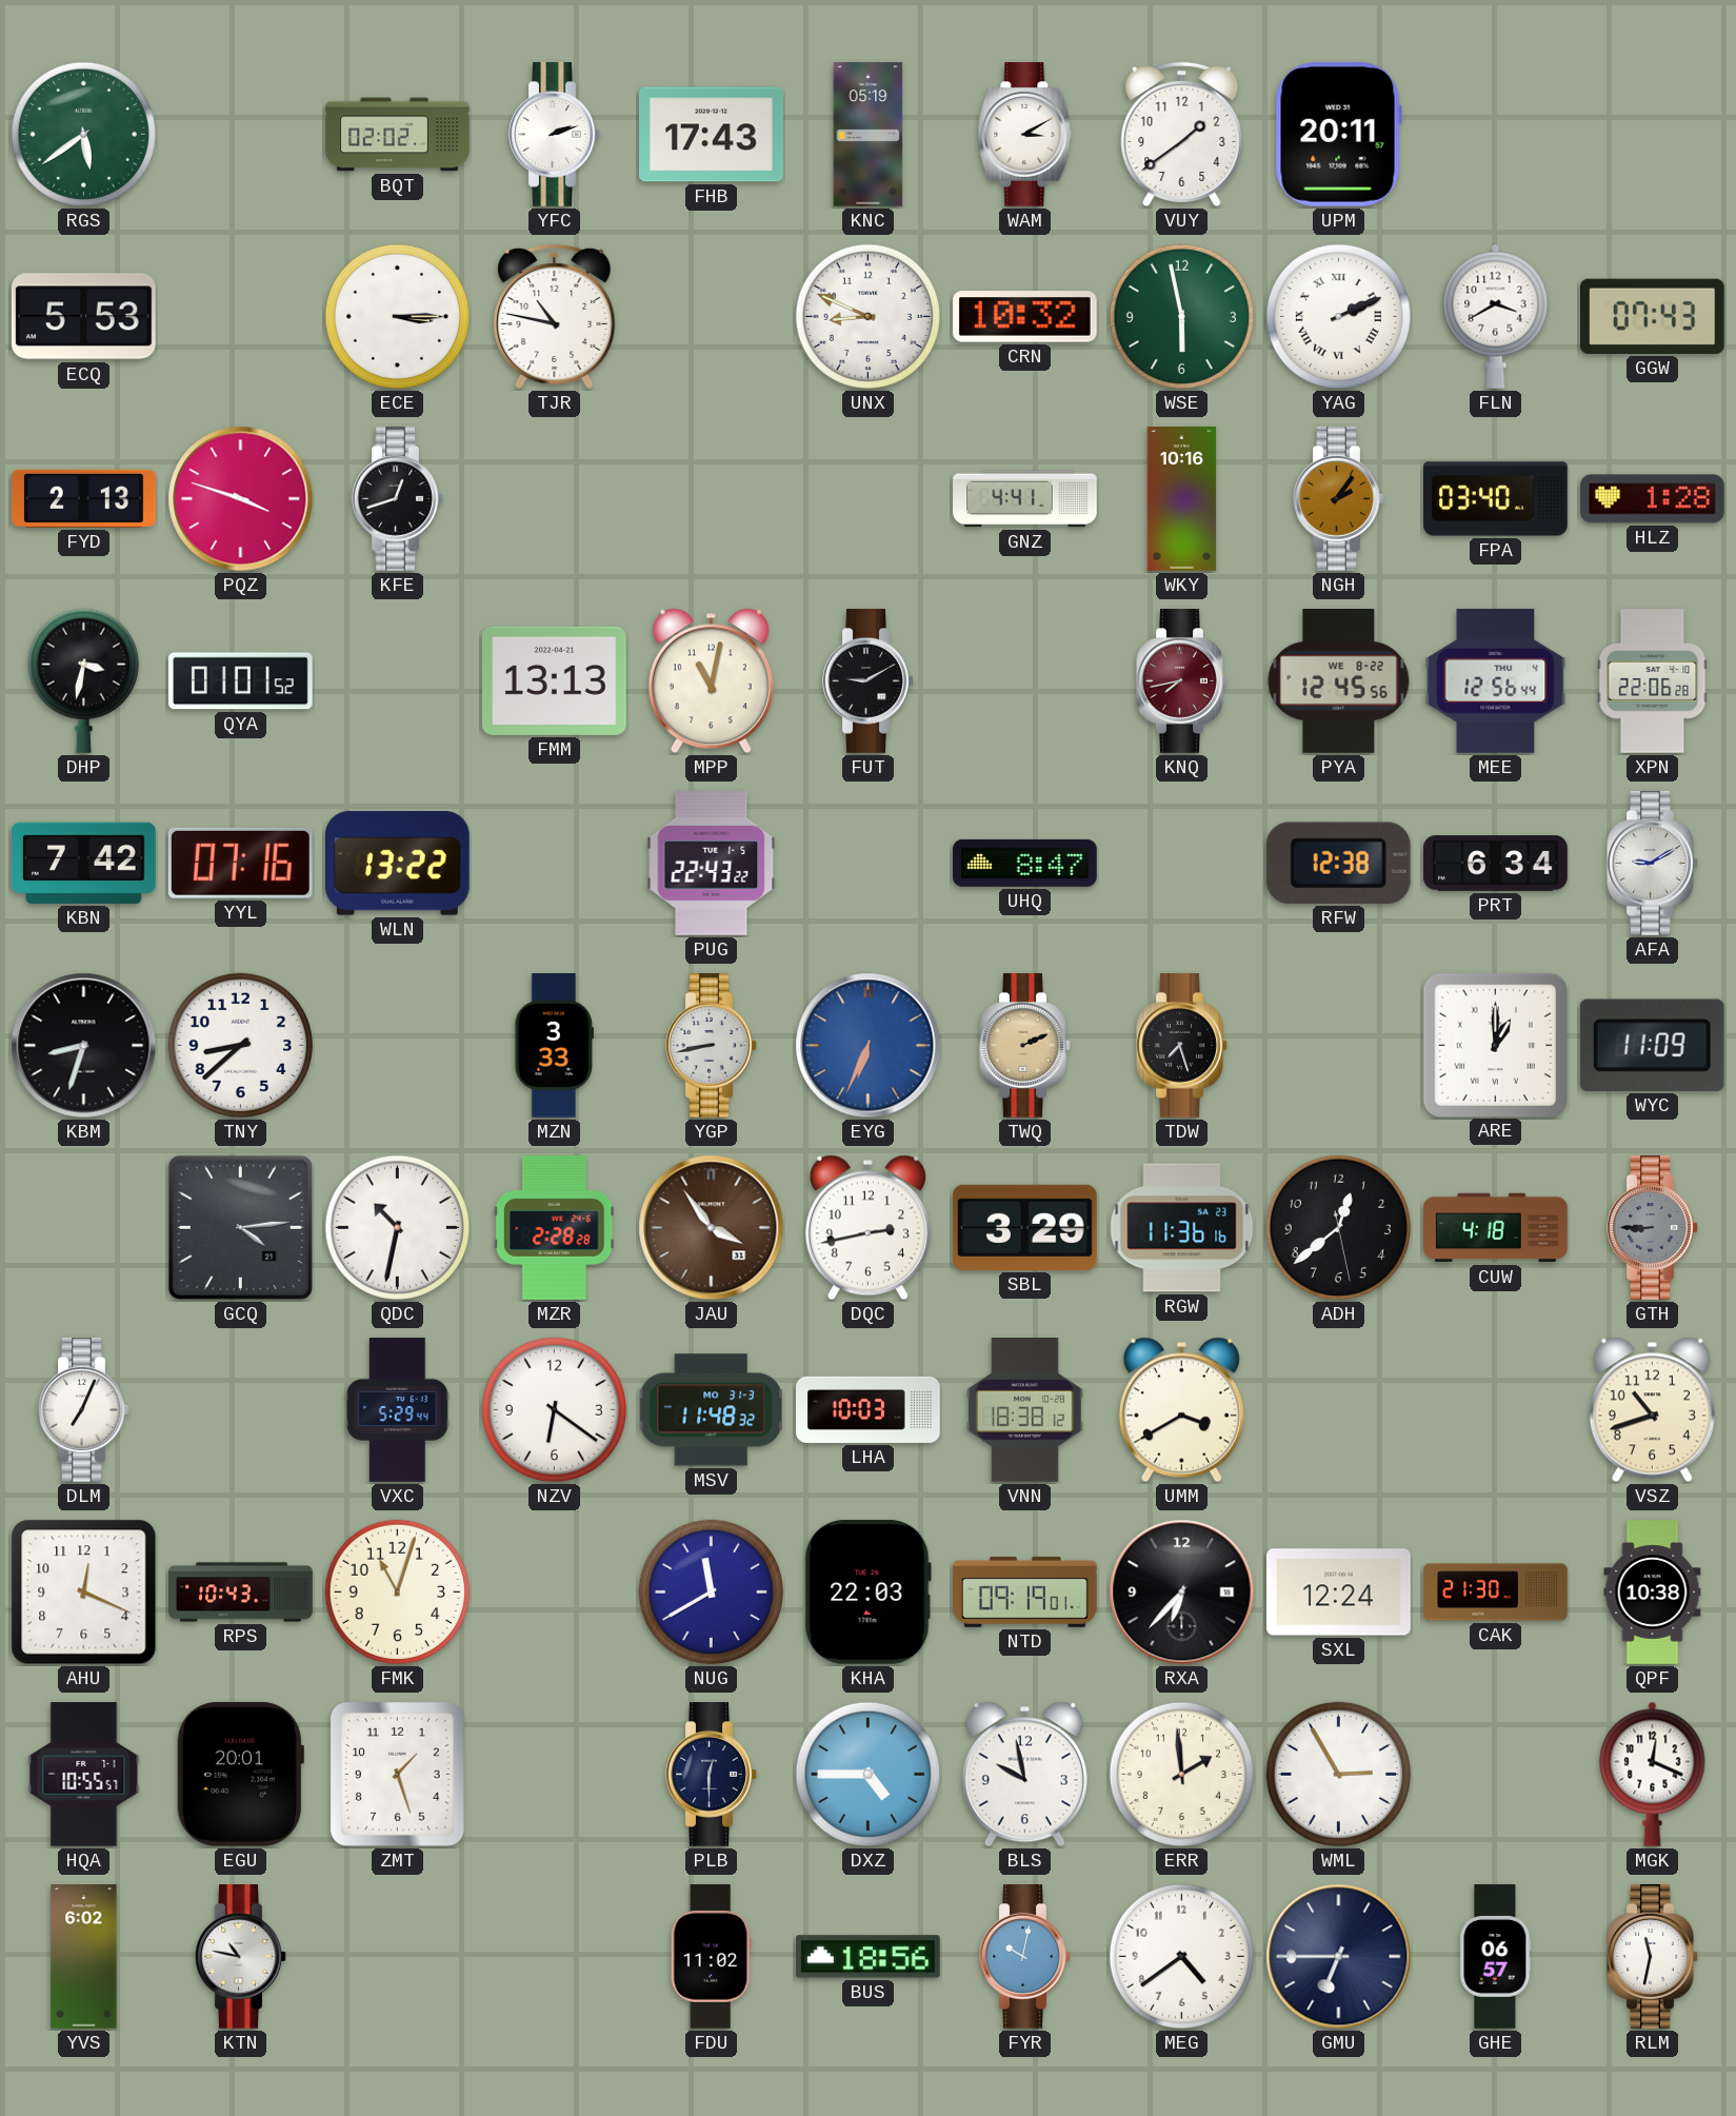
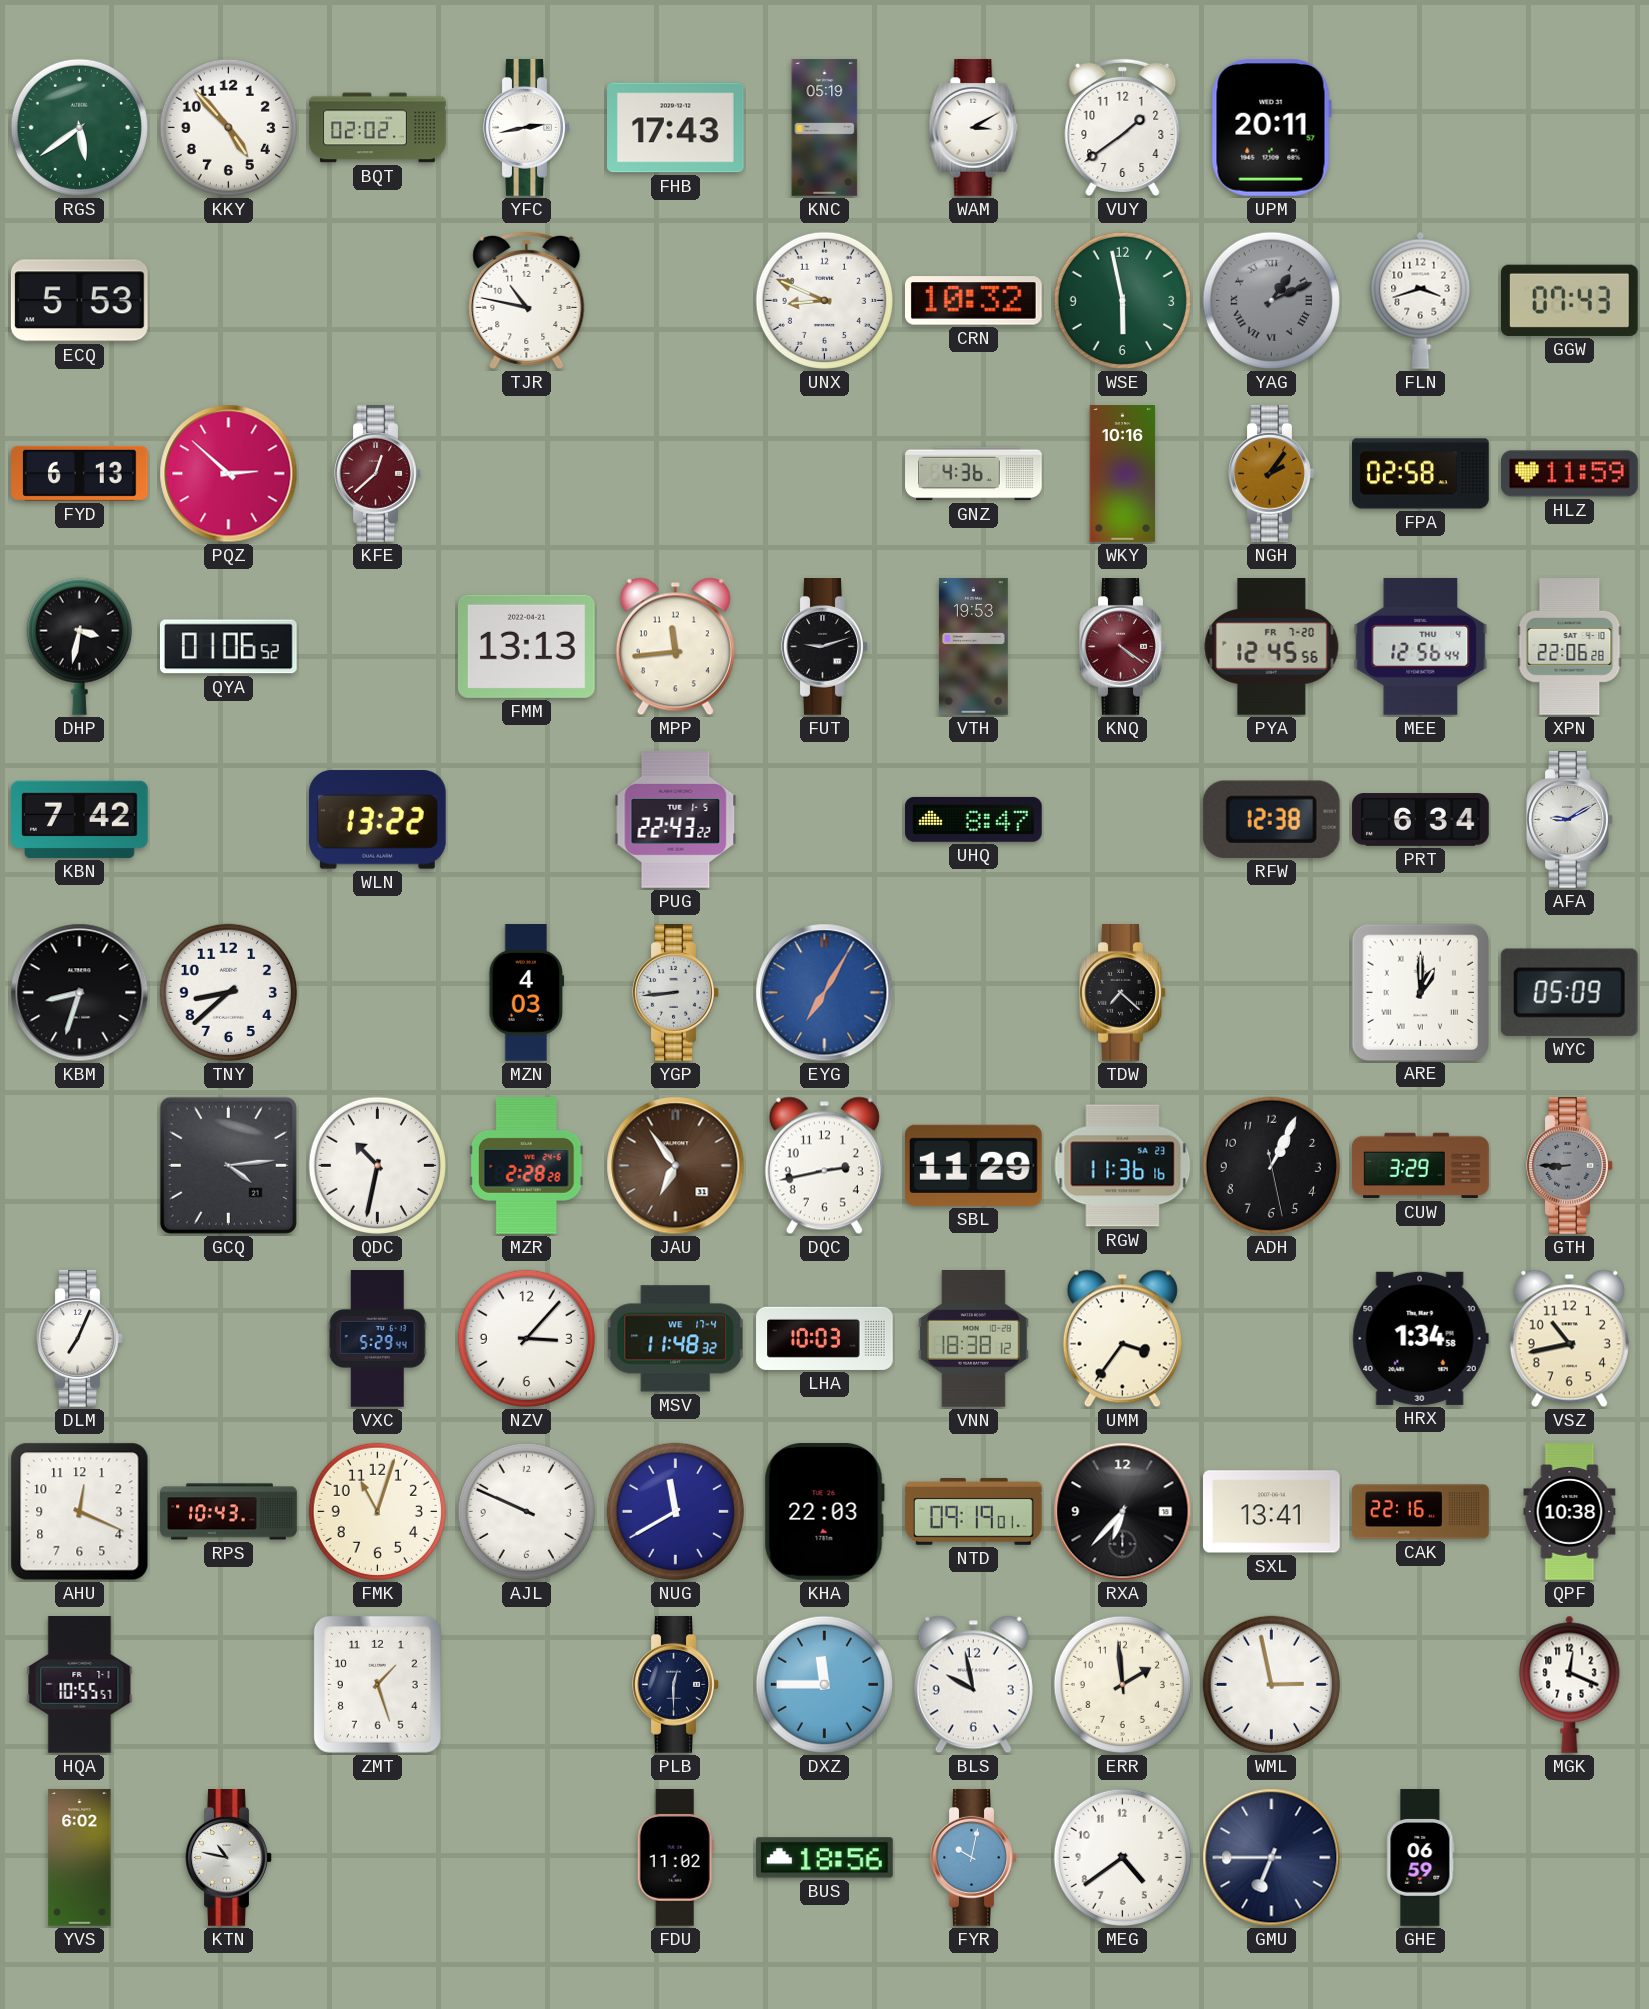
KKY: none -> 4:53 (228, 127)
YFC: 2:12 -> 2:43 (527, 128)
ECE: 3:15 -> none (397, 316)
YAG: 2:11 -> 1:11 (1271, 300)
YAG dial: white -> grey (1271, 300)
FLN: 3:40 -> 3:42 (1421, 300)
FYD: 2:13 -> 6:13 (80, 473)
PQZ: 3:48 -> 2:52 (229, 474)
KFE: 12:42 -> 12:38 (378, 474)
KFE dial: black -> burgundy (378, 474)
GNZ: 4:41 -> 4:36 (974, 474)
FPA: 03:40 -> 02:58 (1421, 474)
HLZ: 1:28 -> 11:59 (1570, 474)
QYA: 01:01 -> 01:06 (229, 647)
MPP: 11:02 -> 11:44 (675, 647)
FUT: 9:10 -> 9:12 (825, 647)
VTH: none -> 19:53 (973, 647)
KNQ: 7:43 -> 4:21 (1123, 647)
PYA date: WE 8-22 -> FR 7-20 (1272, 647)
YYL: 07:16 -> none (240, 863)
MZN: 3:33 -> 4:03 (527, 993)
YGP: 8:43 -> 8:44 (676, 993)
EYG: 6:34 -> 7:05 (825, 993)
TWQ: 2:11 -> none (1025, 1046)
TDW: 7:27 -> 7:22 (1123, 993)
WYC: 11:09 -> 05:09 (1569, 992)
JAU: 3:54 -> 6:54 (676, 1166)
SBL: 3:29 -> 11:29 (973, 1165)
ADH: 12:38 -> 1:04 (1271, 1165)
CUW: 4:18 -> 3:29 (1421, 1166)
NZV: 6:21 -> 3:07 (526, 1338)
MSV date: MO 31-3 -> WE 17-4 (675, 1339)
UMM: 3:40 -> 3:36 (1122, 1339)
HRX: none -> 1:34 (1420, 1338)
VSZ: 10:42 -> 10:43 (1569, 1339)
AJL: none -> 9:49 (526, 1511)
SXL: 12:24 -> 13:41 (1272, 1512)
CAK: 21:30 -> 22:16 (1421, 1512)
EGU: 20:01 -> none (240, 1774)
DXZ: 4:45 -> 11:45 (824, 1684)
WML: 2:55 -> 2:58 (1271, 1684)
GHE: 06:57 -> 06:59 (1421, 1858)
RLM: 11:32 -> none (1653, 1957)
